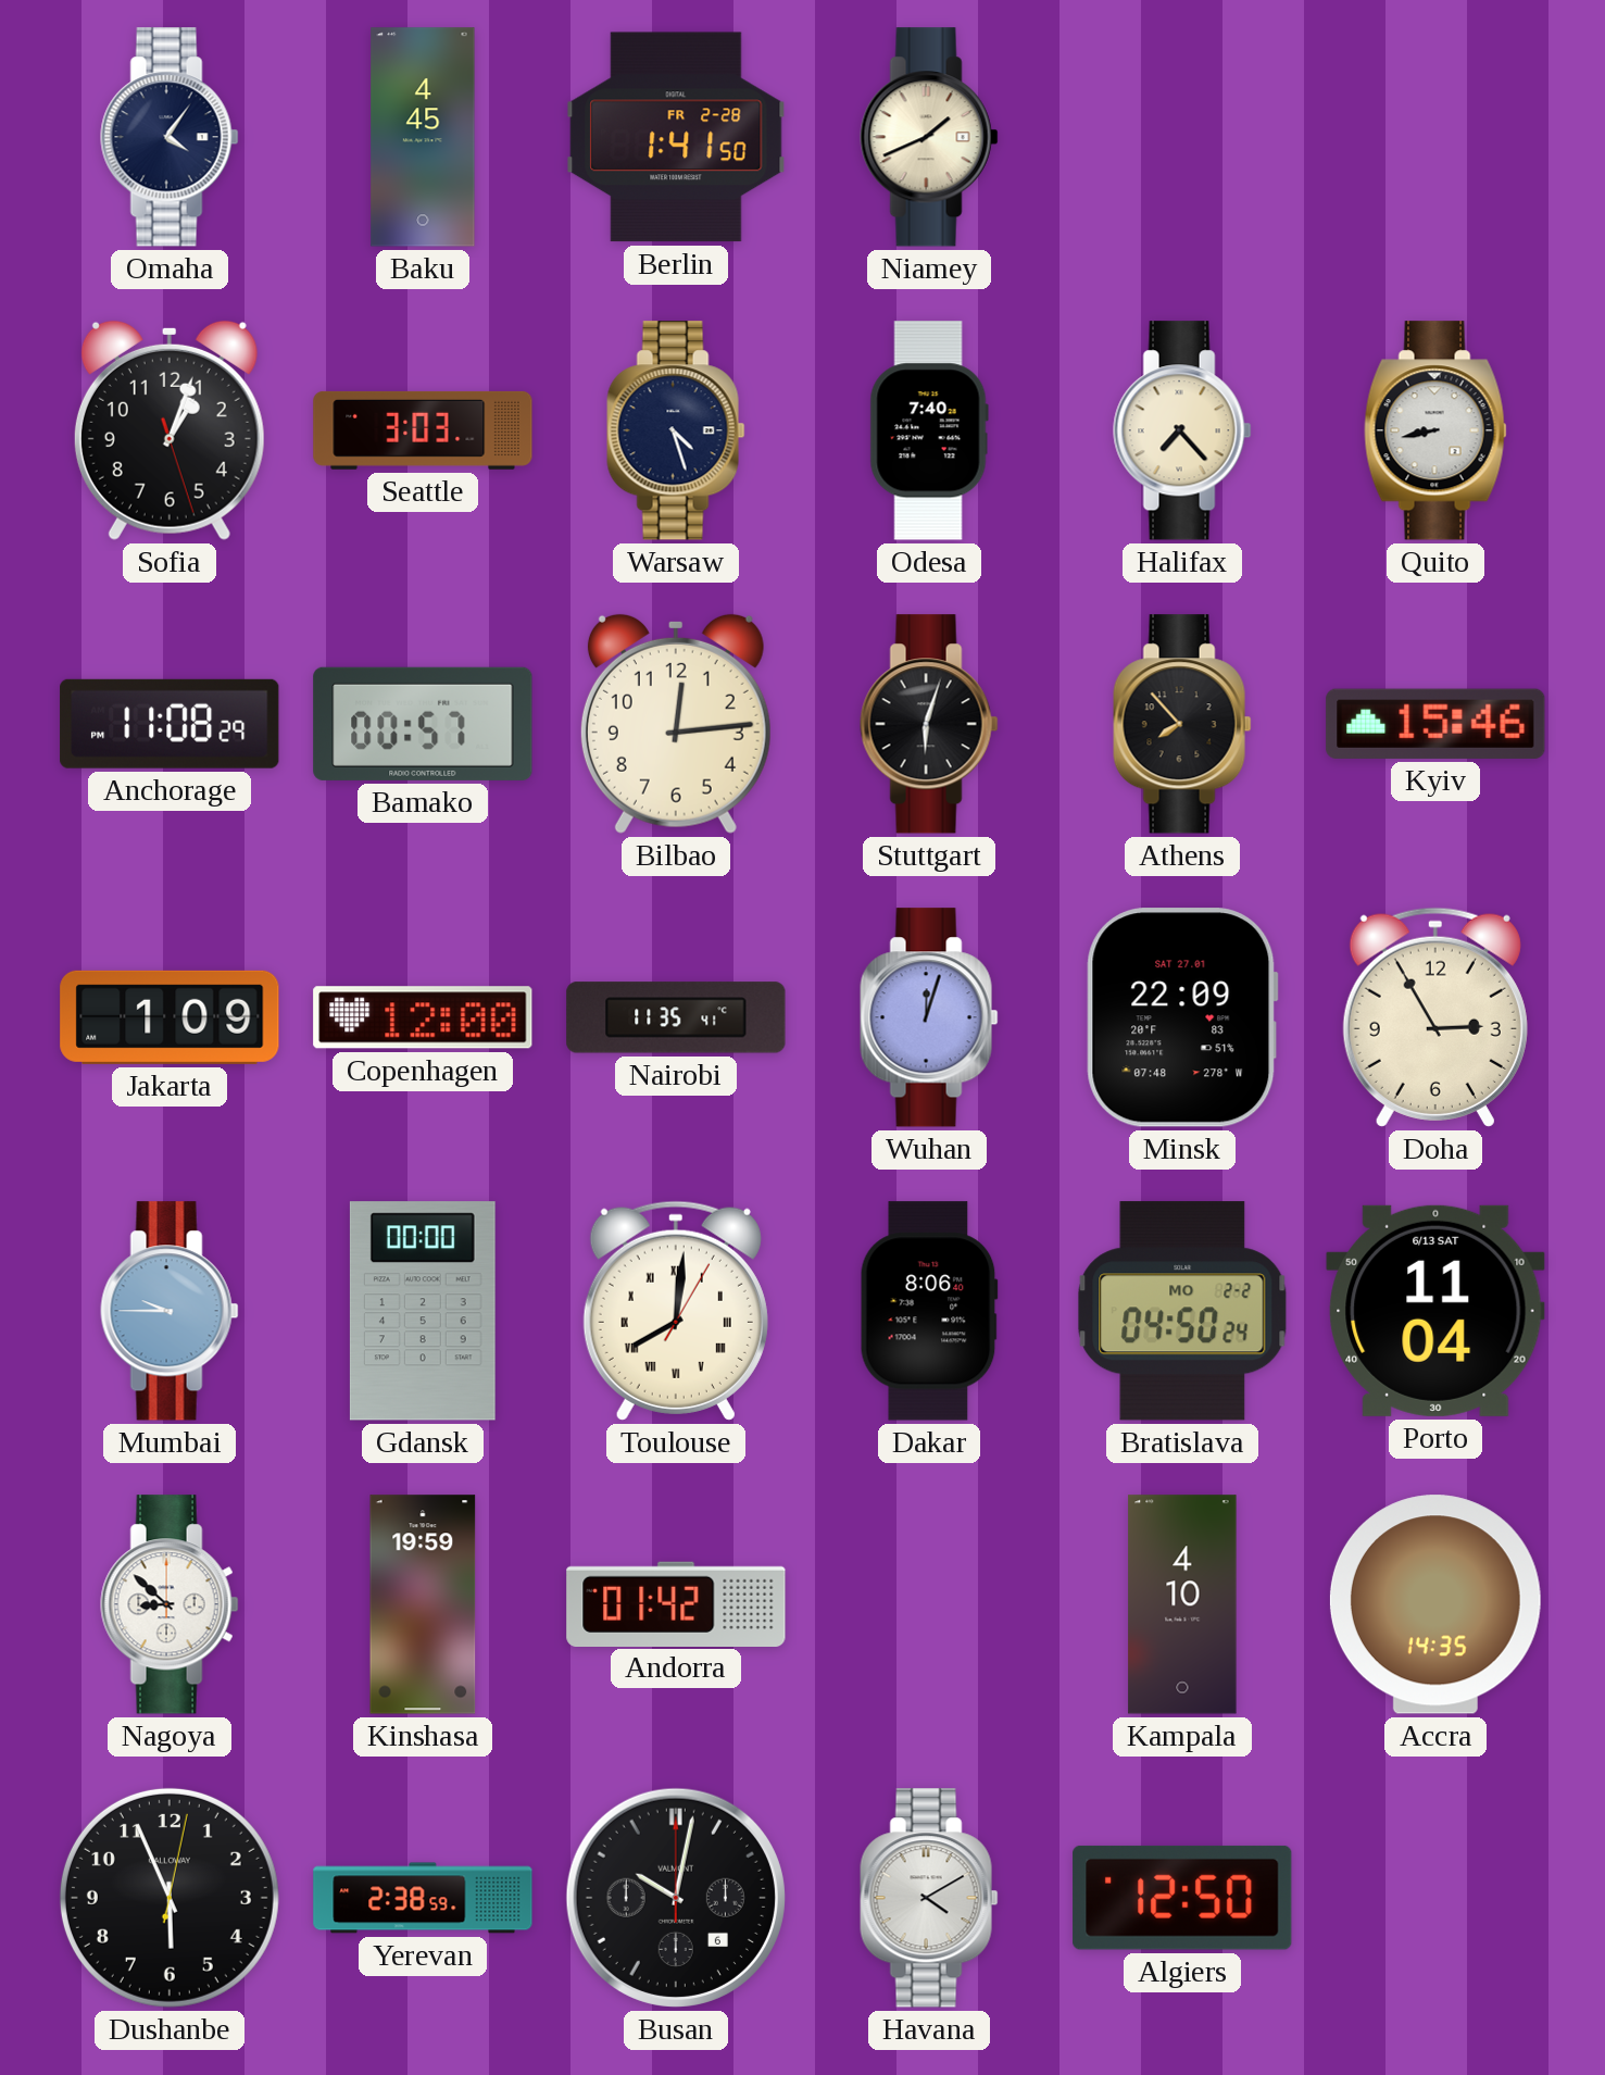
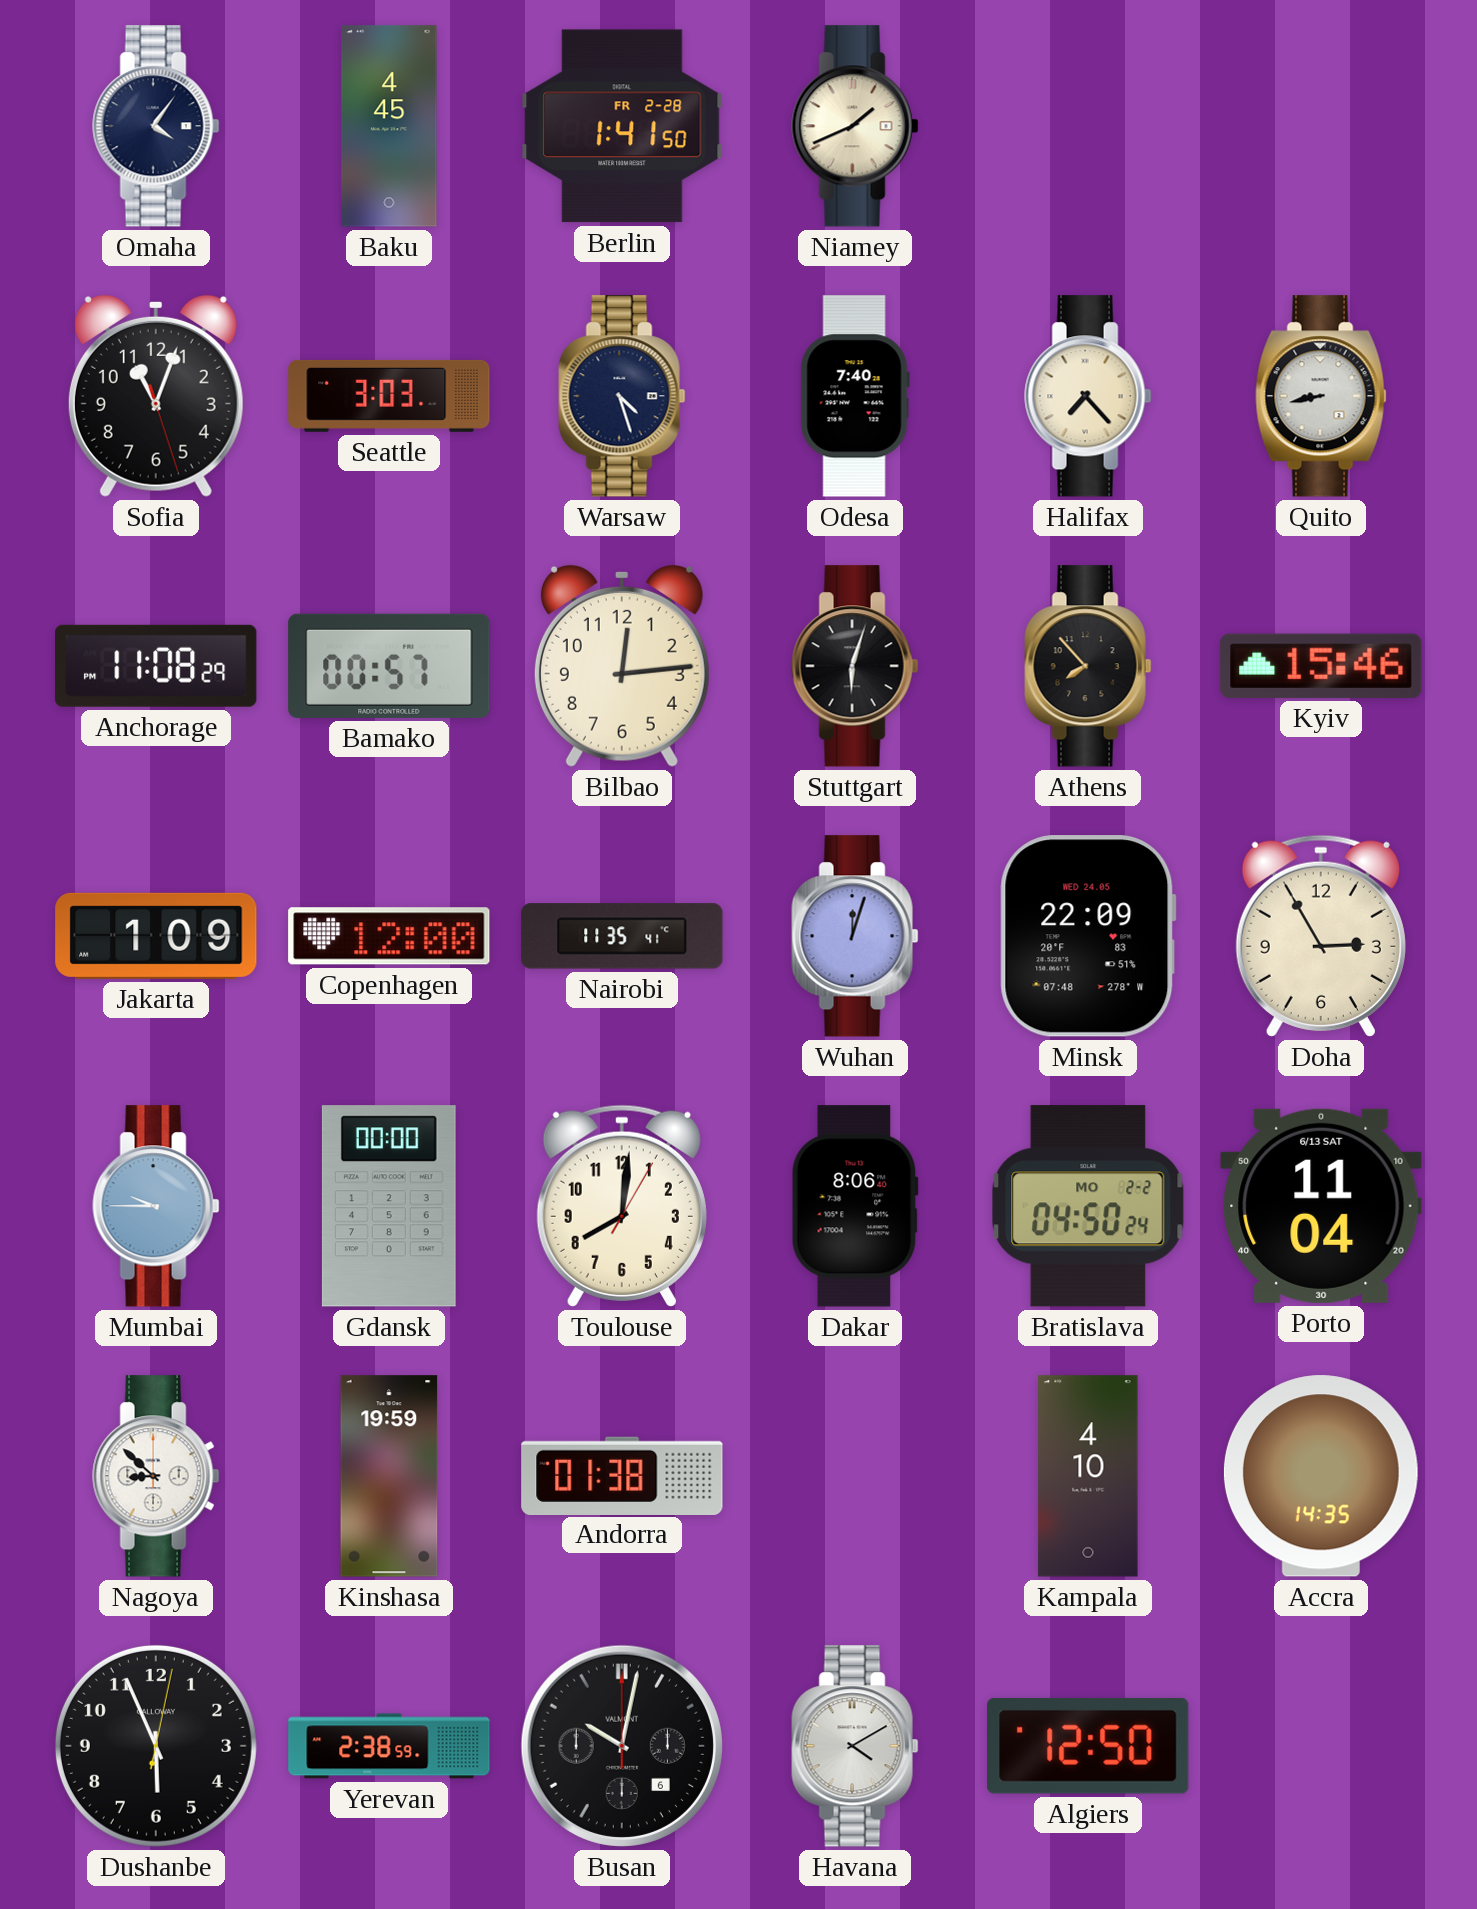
Sofia: 1:03 -> 11:03 (156, 396)
Minsk date: SAT 27.01 -> WED 24.05 (1088, 936)
Toulouse numerals: Roman -> Arabic (622, 1206)
Andorra: 01:42 -> 01:38 (622, 1475)
